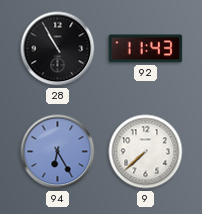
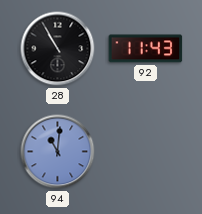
94: 6:25 -> 11:01 (58, 152)
9: 7:38 -> none (146, 152)
